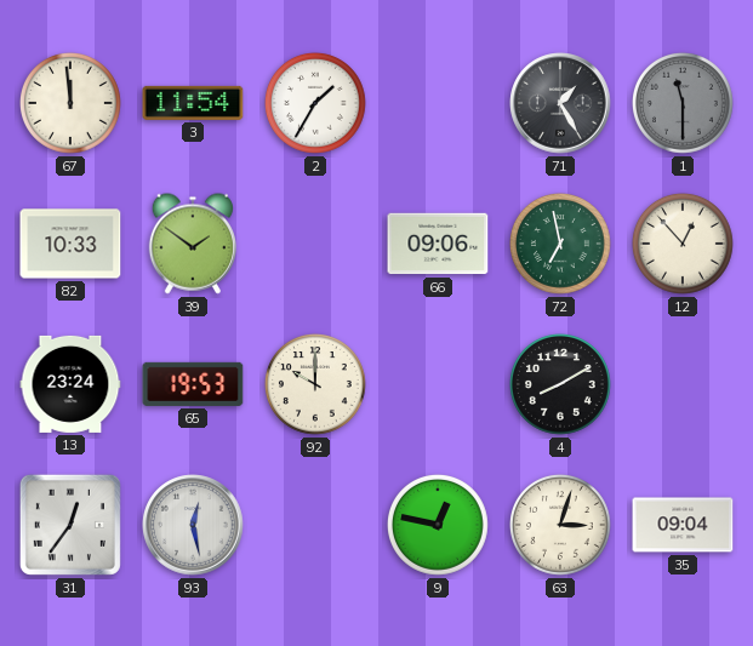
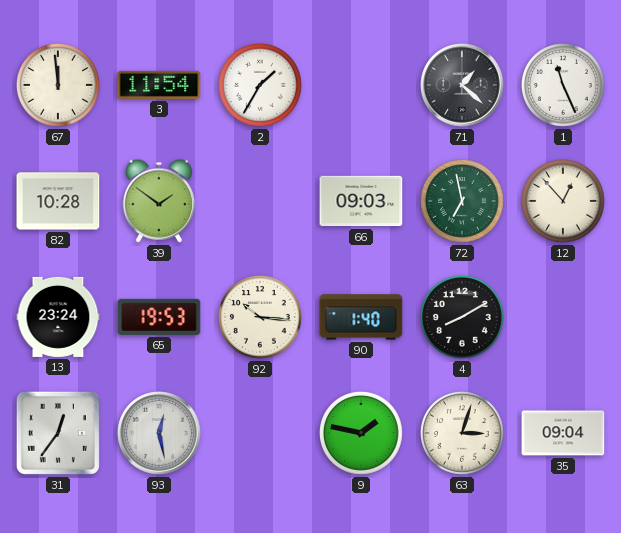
71: 1:25 -> 1:22 (462, 85)
1: 11:30 -> 11:26 (564, 86)
1 dial: grey -> white (564, 86)
82: 10:33 -> 10:28 (58, 201)
66: 09:06 -> 09:03 (361, 201)
92: 10:00 -> 10:16 (261, 318)
90: none -> 1:40 (361, 317)
9: 12:47 -> 1:47 (362, 434)
